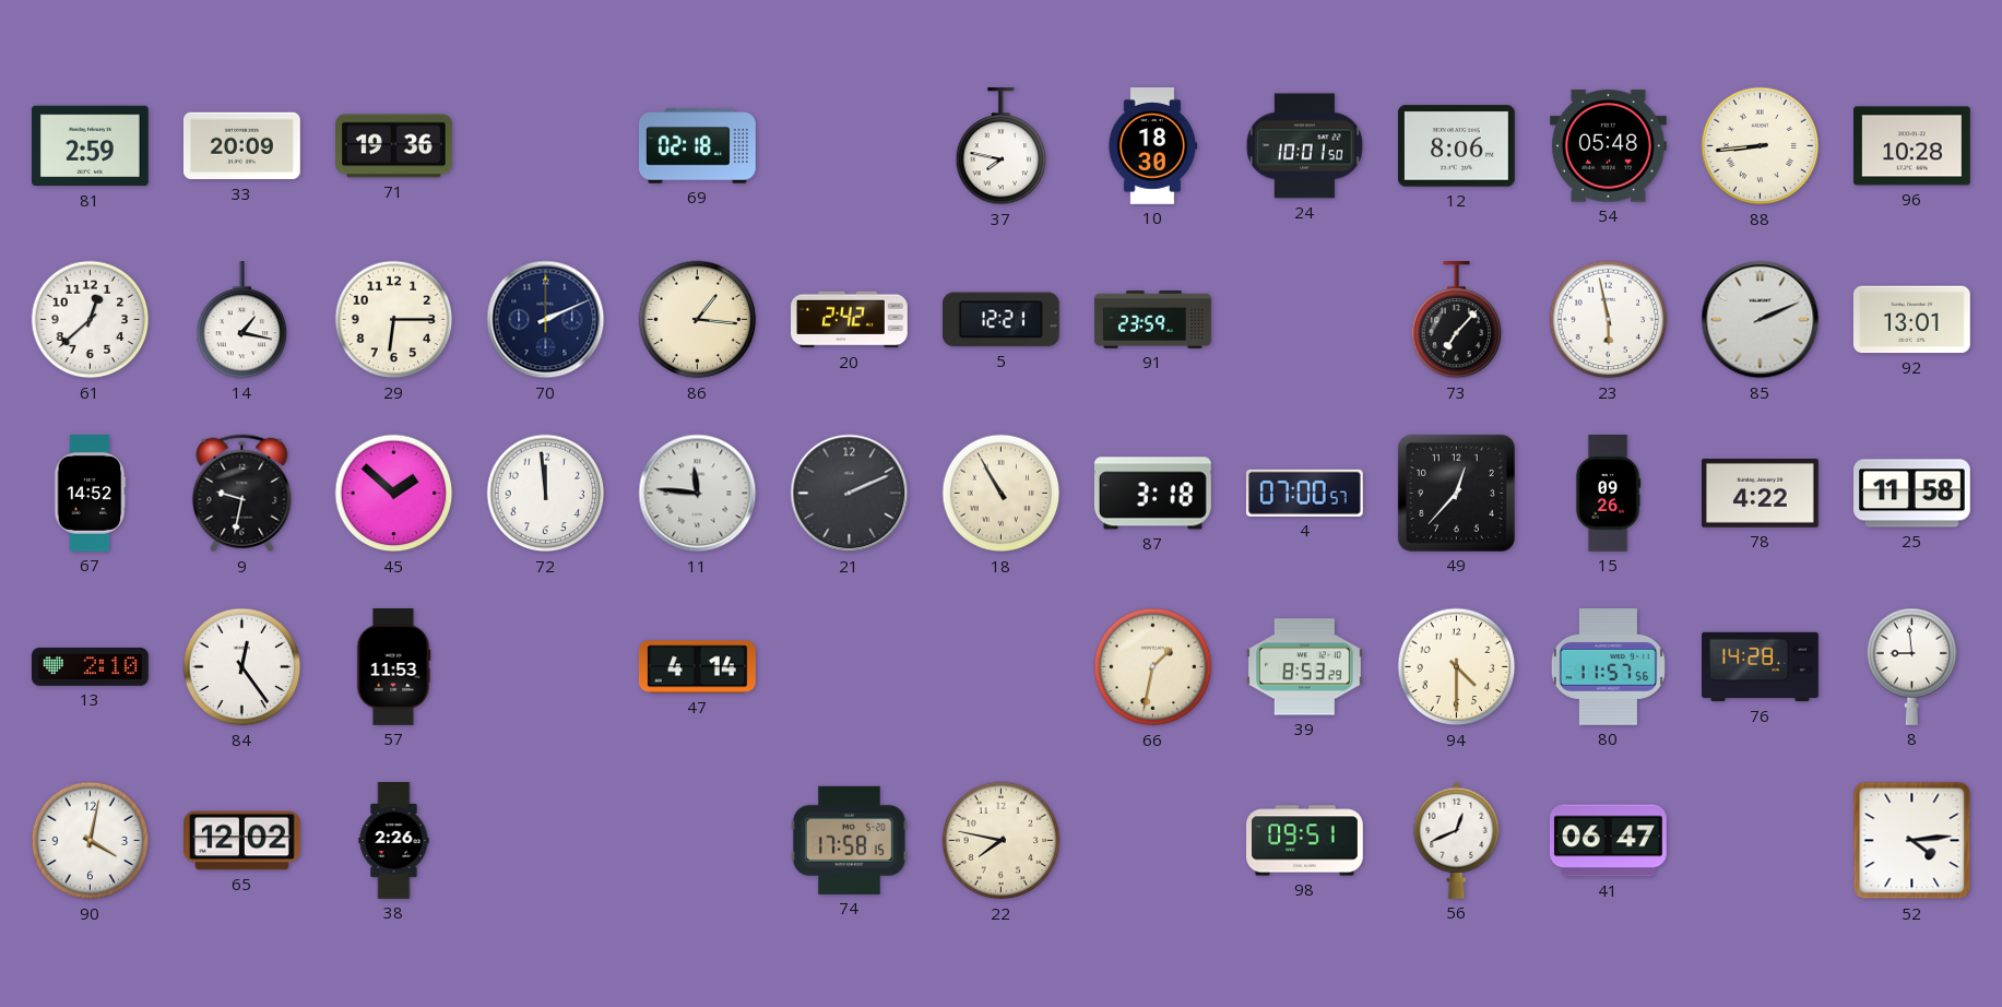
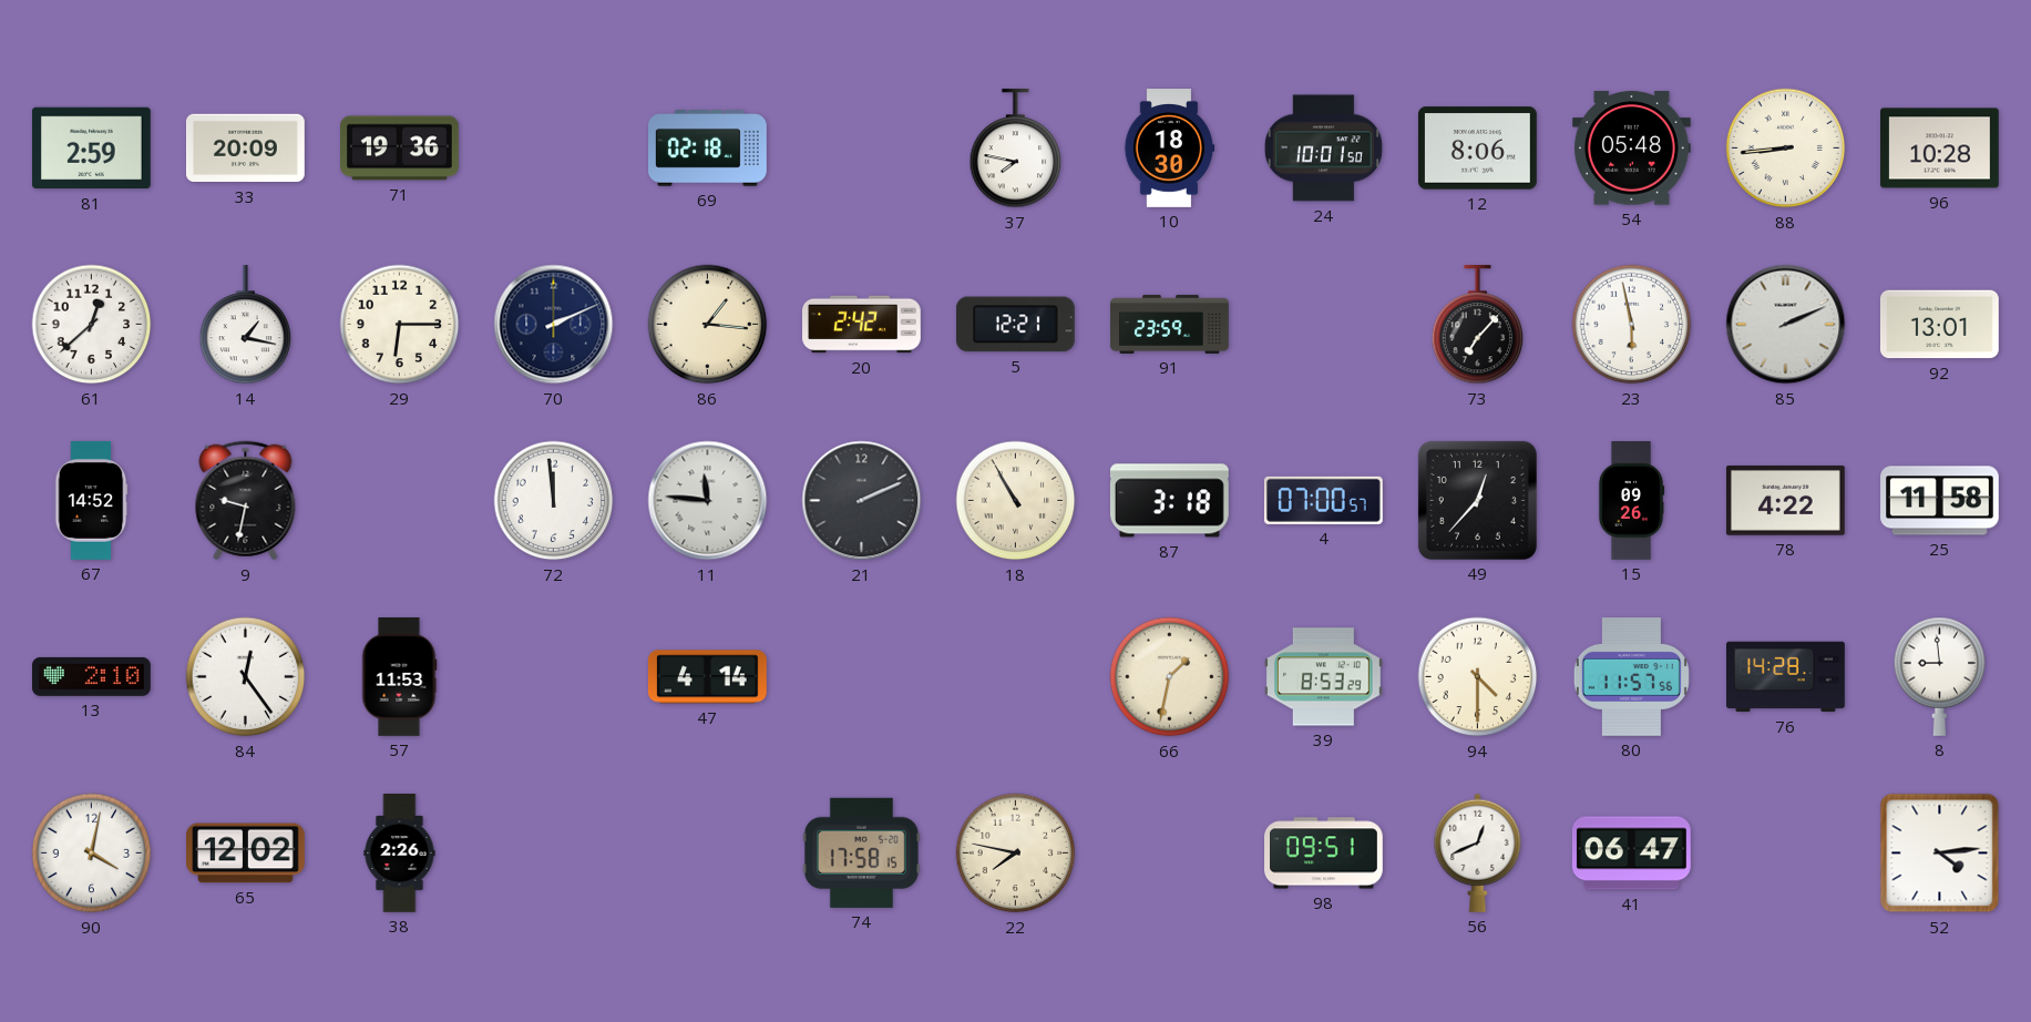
45: 1:52 -> none (394, 494)
